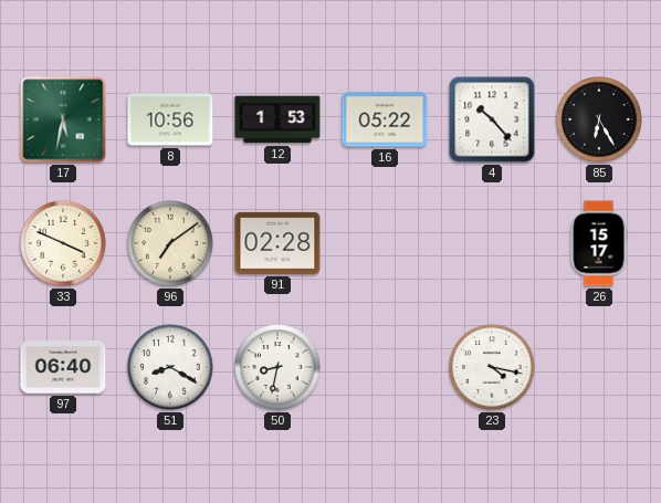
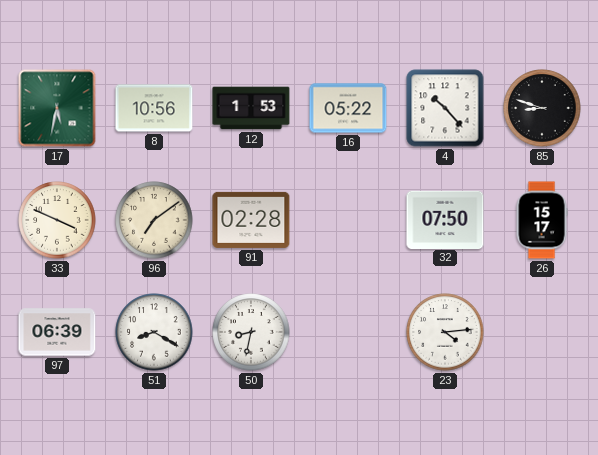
85: 6:25 -> 8:48 (542, 108)
32: none -> 07:50 (445, 219)
97: 06:40 -> 06:39 (57, 332)
23: 4:17 -> 4:14 (445, 332)
